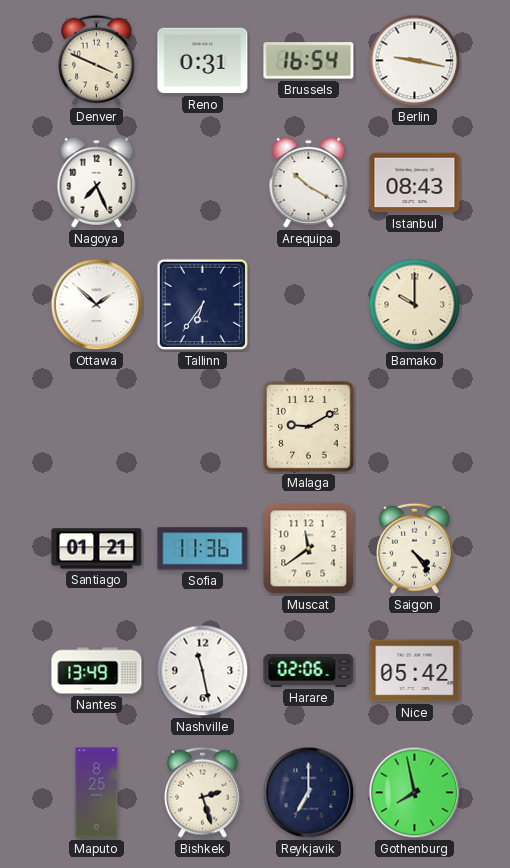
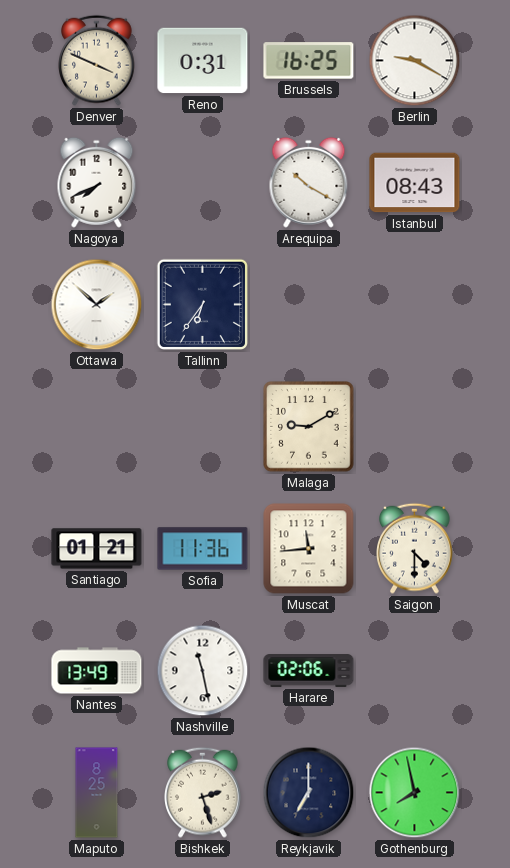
Brussels: 16:54 -> 16:25 (309, 61)
Berlin: 9:17 -> 9:20 (415, 61)
Nagoya: 7:26 -> 7:41 (97, 182)
Bamako: 10:00 -> none (415, 305)
Muscat: 11:39 -> 11:44 (309, 549)
Saigon: 4:24 -> 4:30 (415, 548)
Nice: 05:42 -> none (415, 671)
